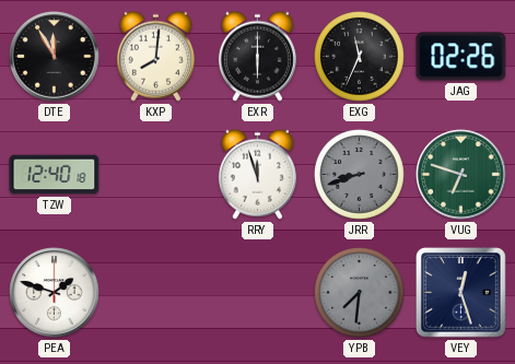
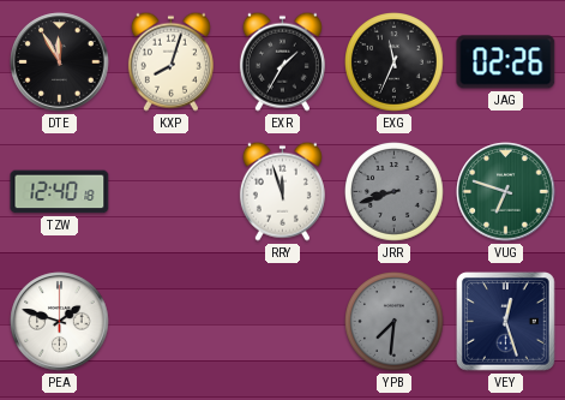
KXP: 8:01 -> 8:03 (170, 61)
EXR: 6:00 -> 1:35 (282, 61)
